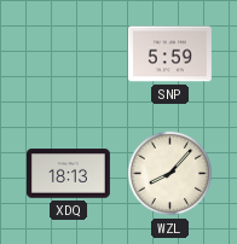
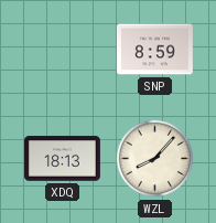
SNP: 5:59 -> 8:59 (154, 50)
